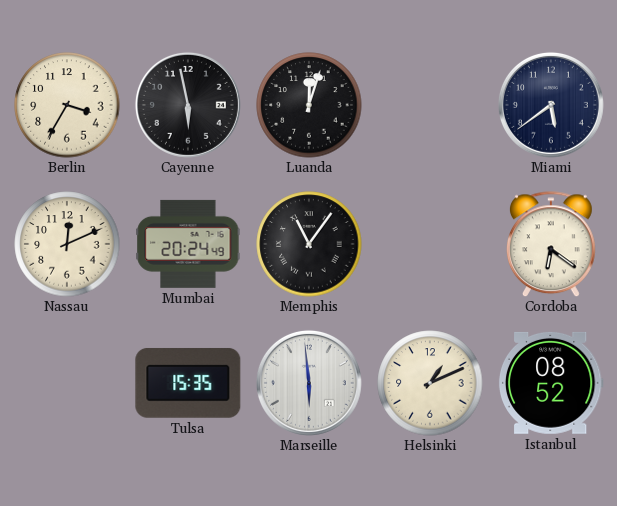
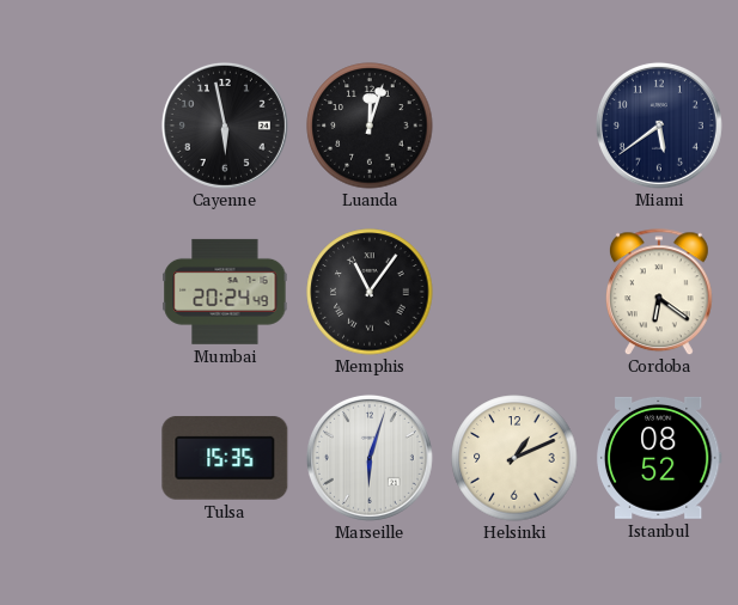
Berlin: 3:35 -> none (67, 105)
Nassau: 12:11 -> none (67, 244)
Marseille: 5:59 -> 6:03 (370, 458)
